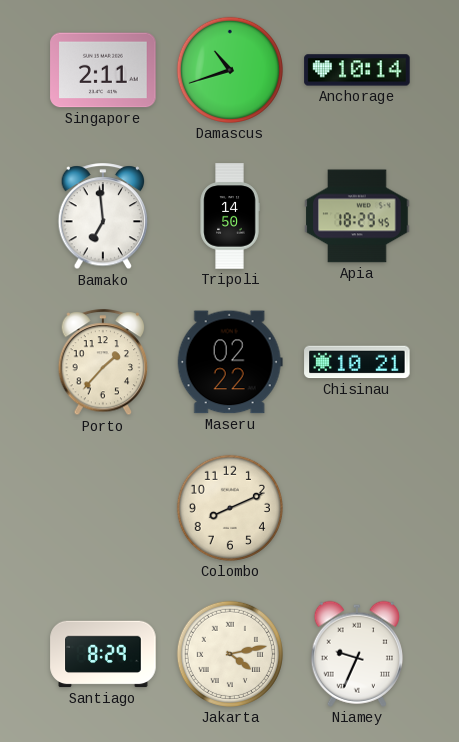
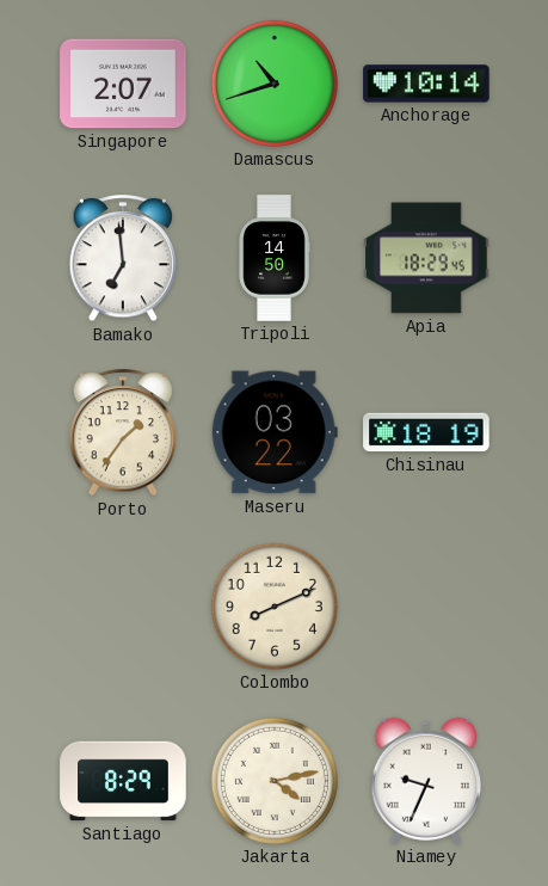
Singapore: 2:11 -> 2:07 (123, 84)
Porto: 1:37 -> 1:36 (123, 433)
Maseru: 02:22 -> 03:22 (275, 432)
Chisinau: 10:21 -> 18:19 (426, 432)
